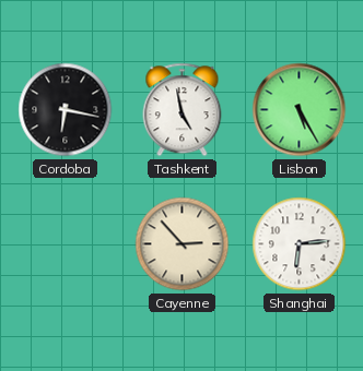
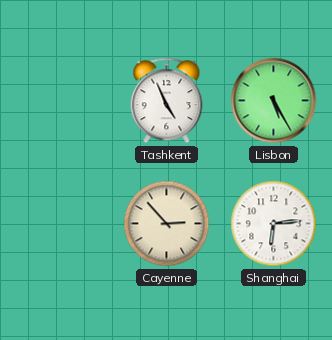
Cordoba: 6:17 -> none (66, 110)
Tashkent: 4:58 -> 4:56 (167, 101)
